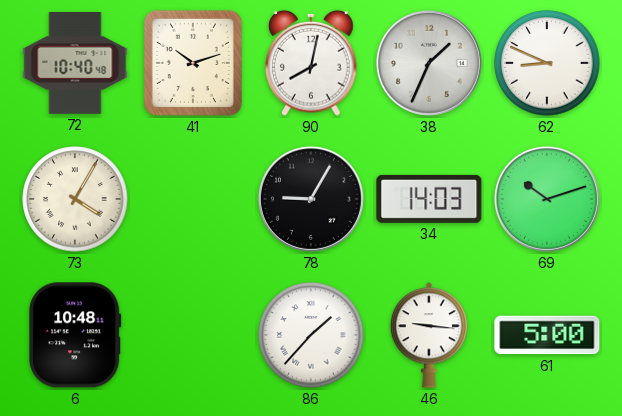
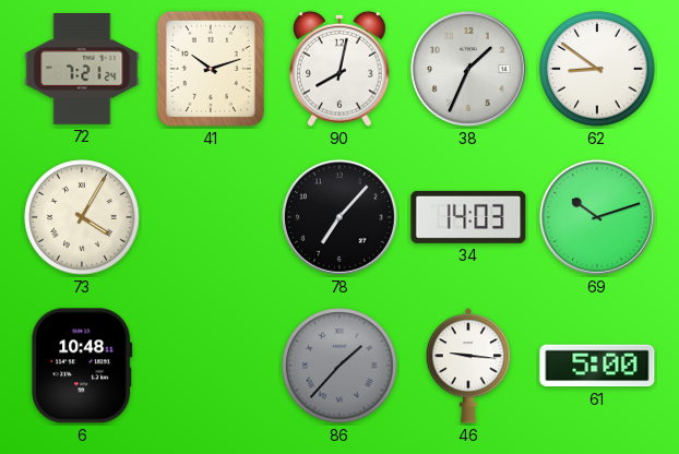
72: 10:40 -> 7:21 (82, 70)
62: 8:49 -> 8:51 (597, 69)
78: 9:05 -> 7:07 (339, 217)
86 dial: white -> grey (339, 366)
